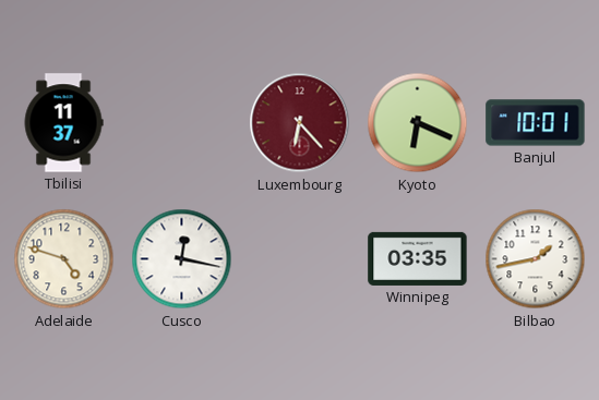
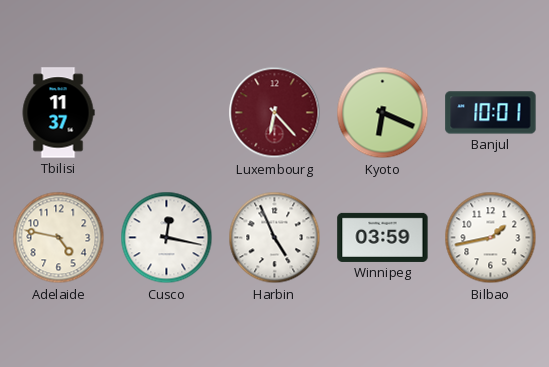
Adelaide: 4:48 -> 4:47 (59, 238)
Harbin: none -> 4:56 (275, 238)
Winnipeg: 03:35 -> 03:59 (383, 237)
